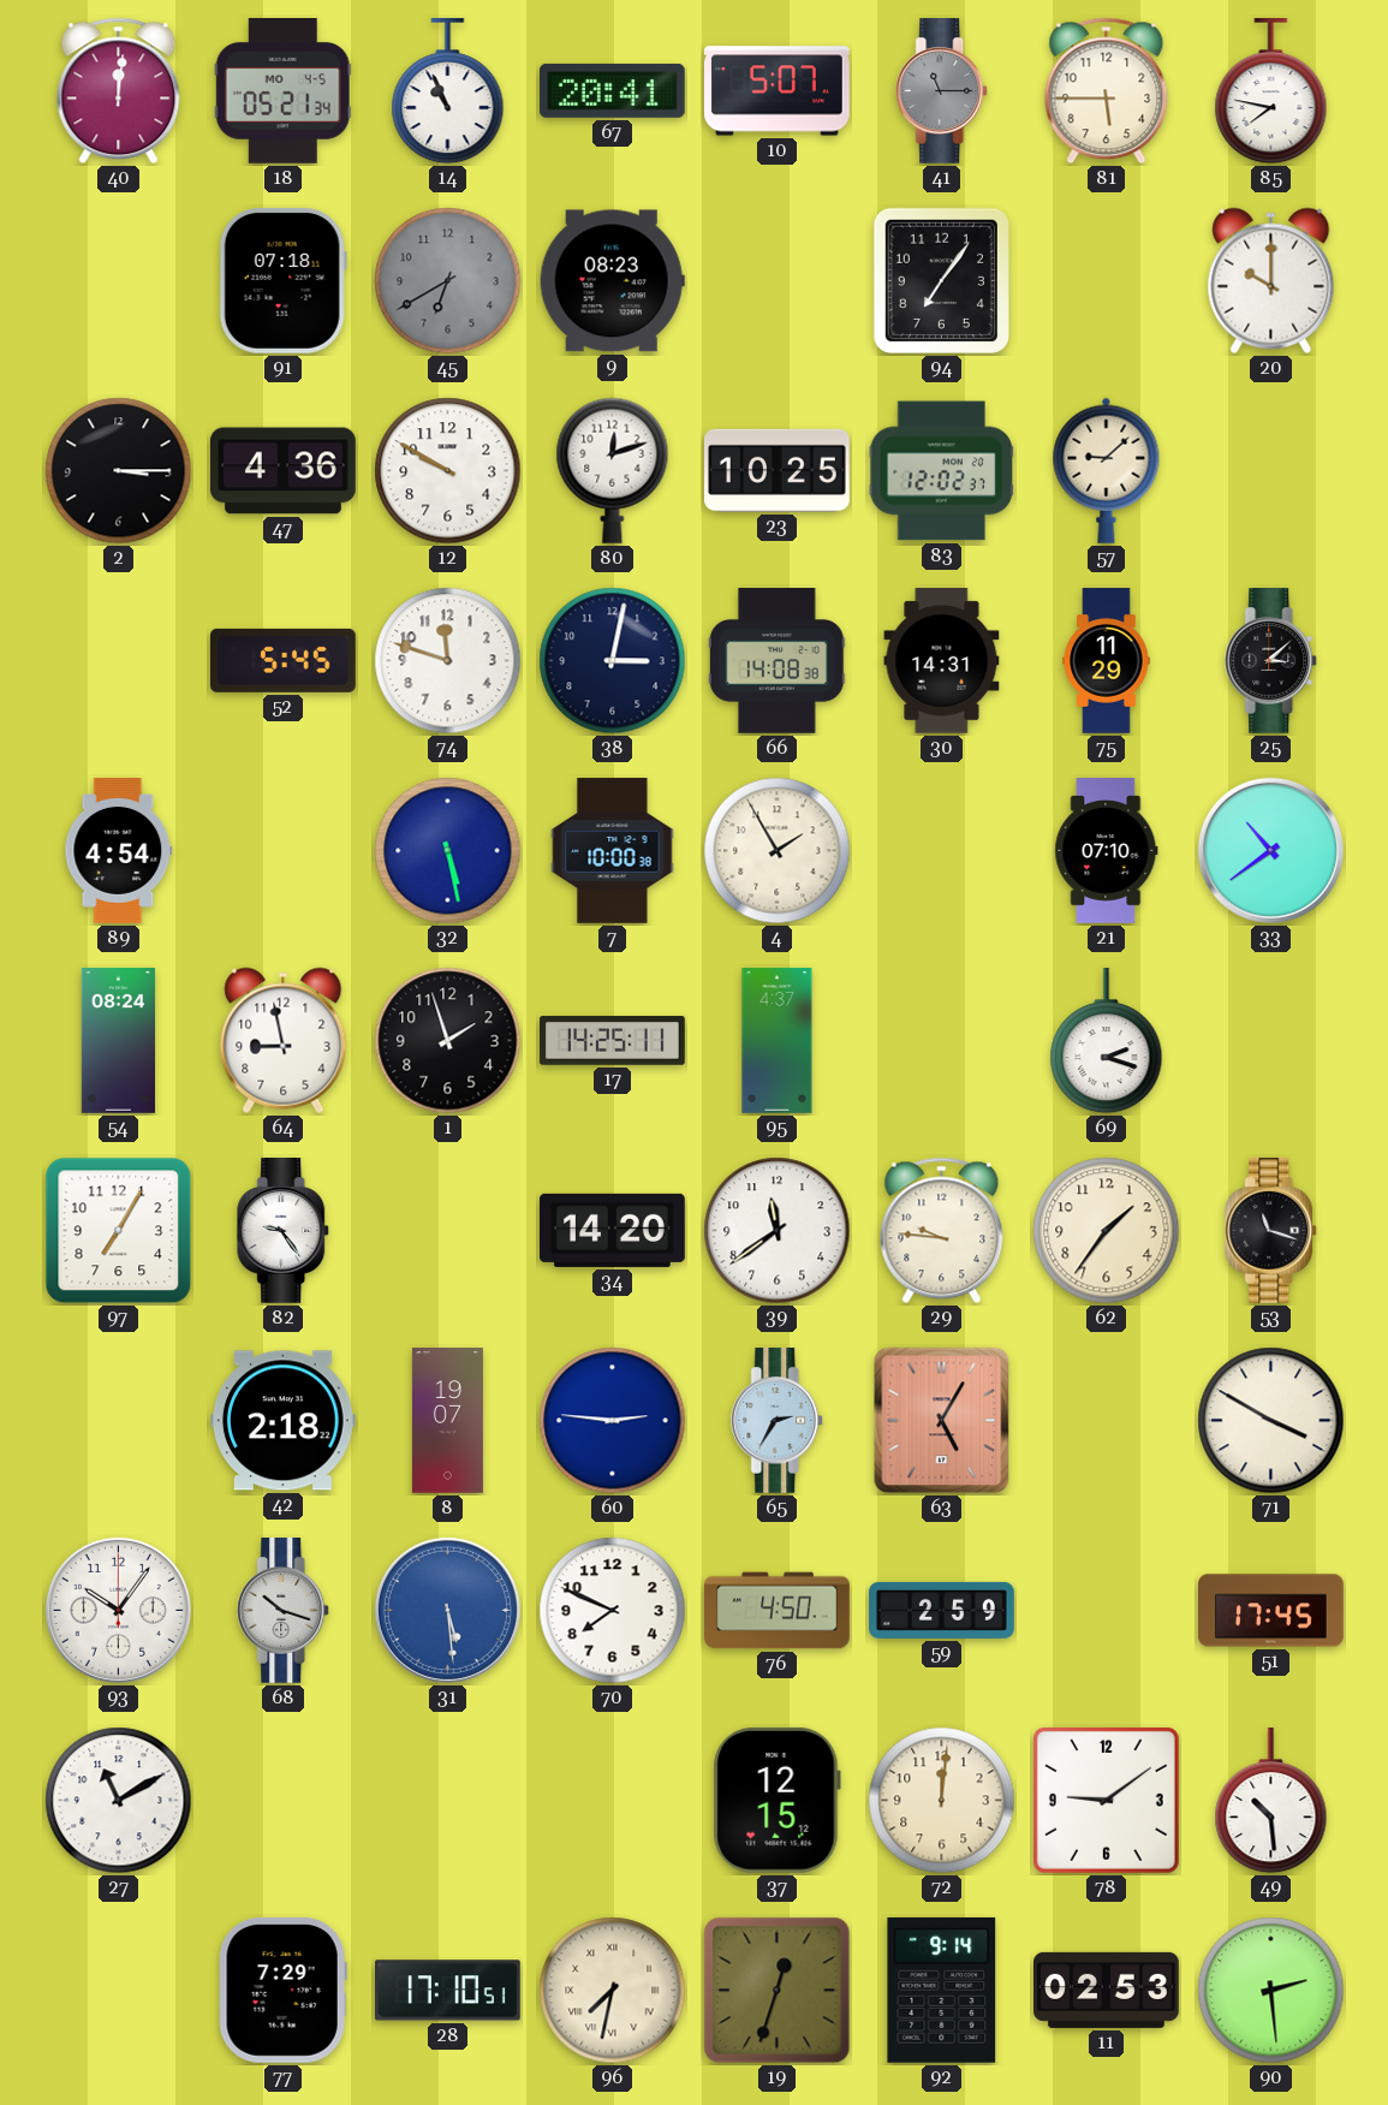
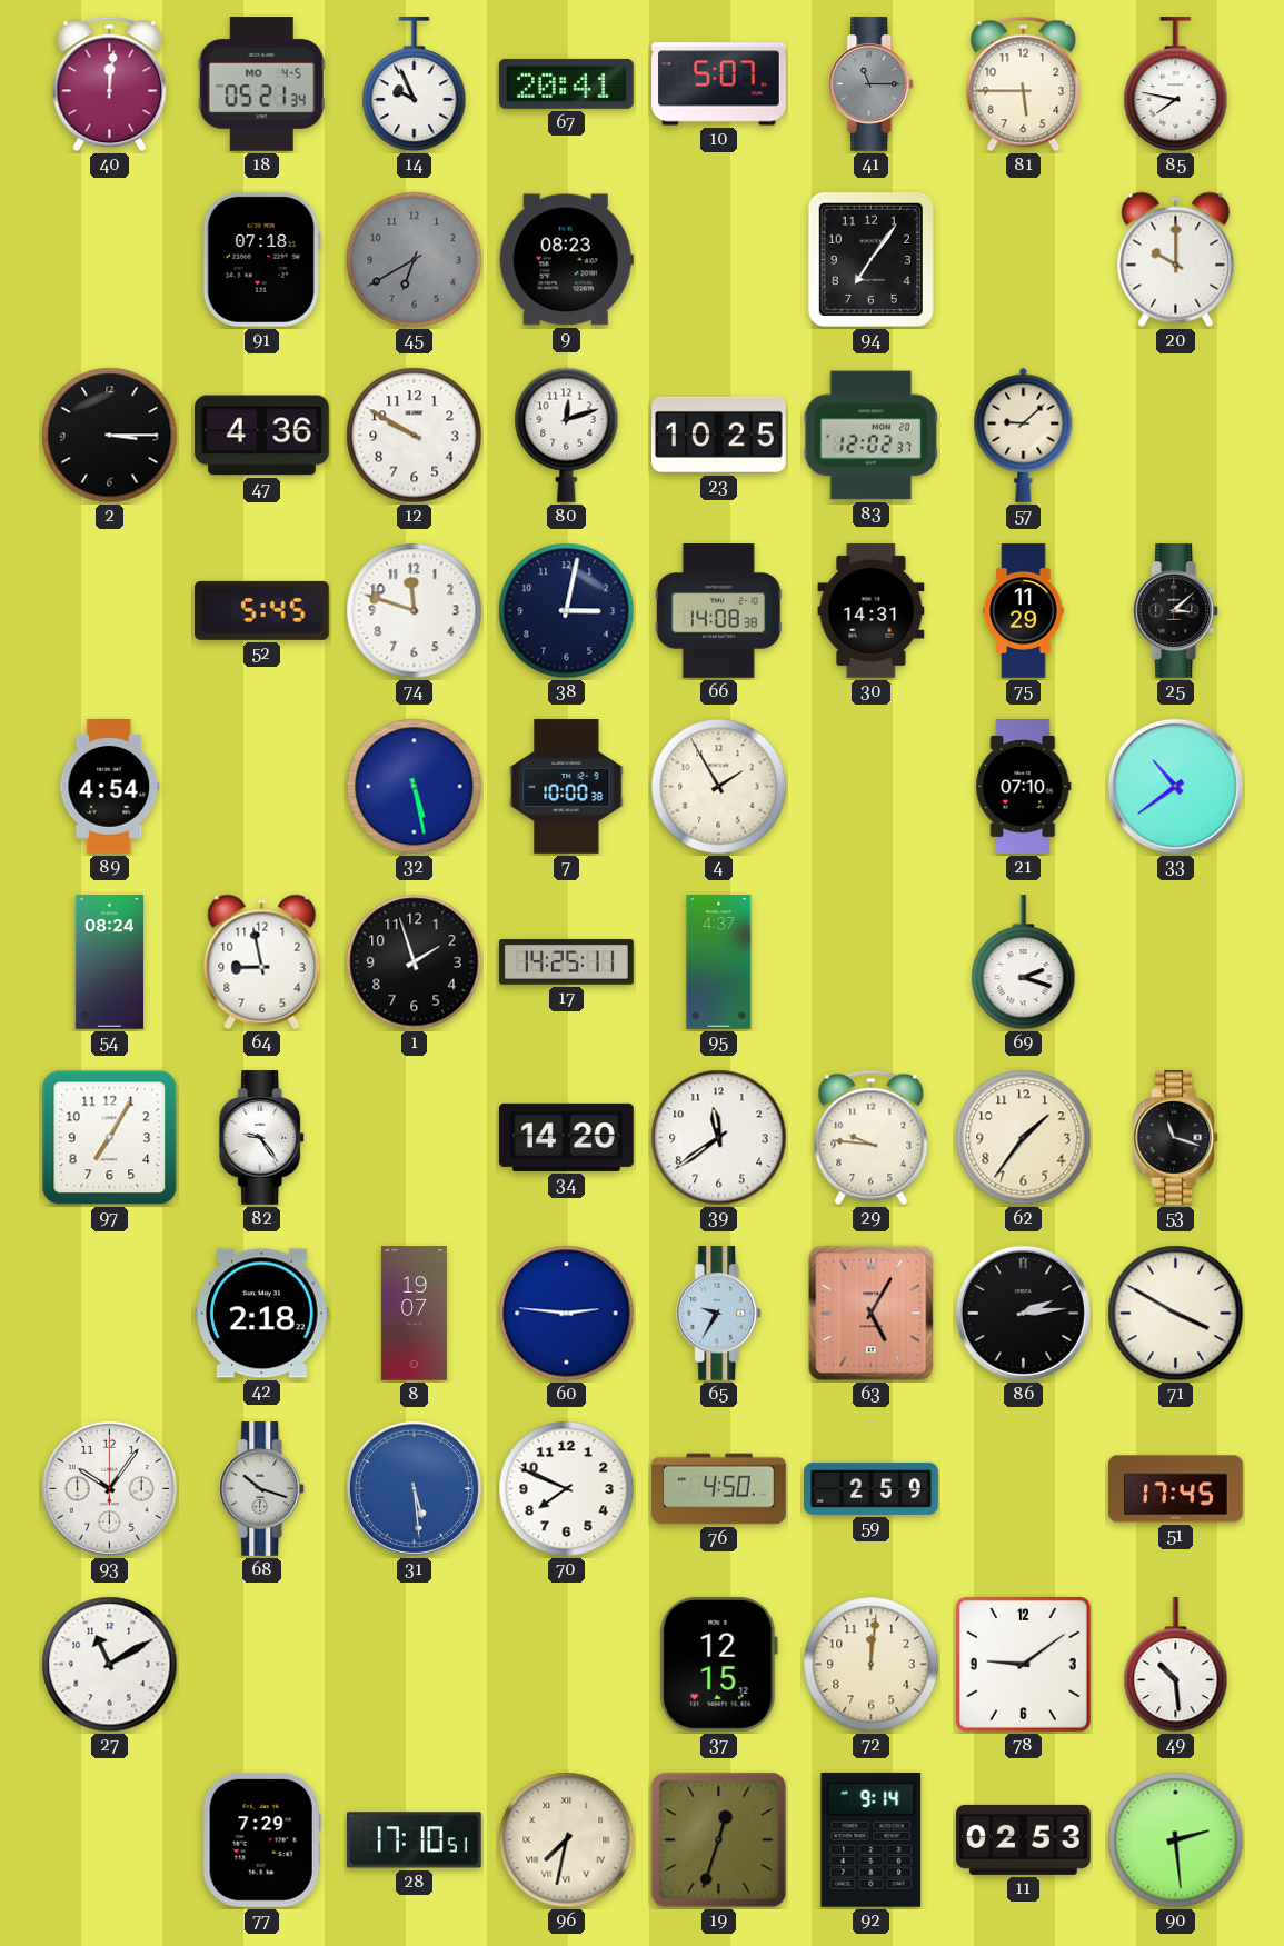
14: 10:56 -> 9:56 (415, 86)
65: 2:35 -> 9:35 (719, 1314)
86: none -> 2:14 (1023, 1313)
